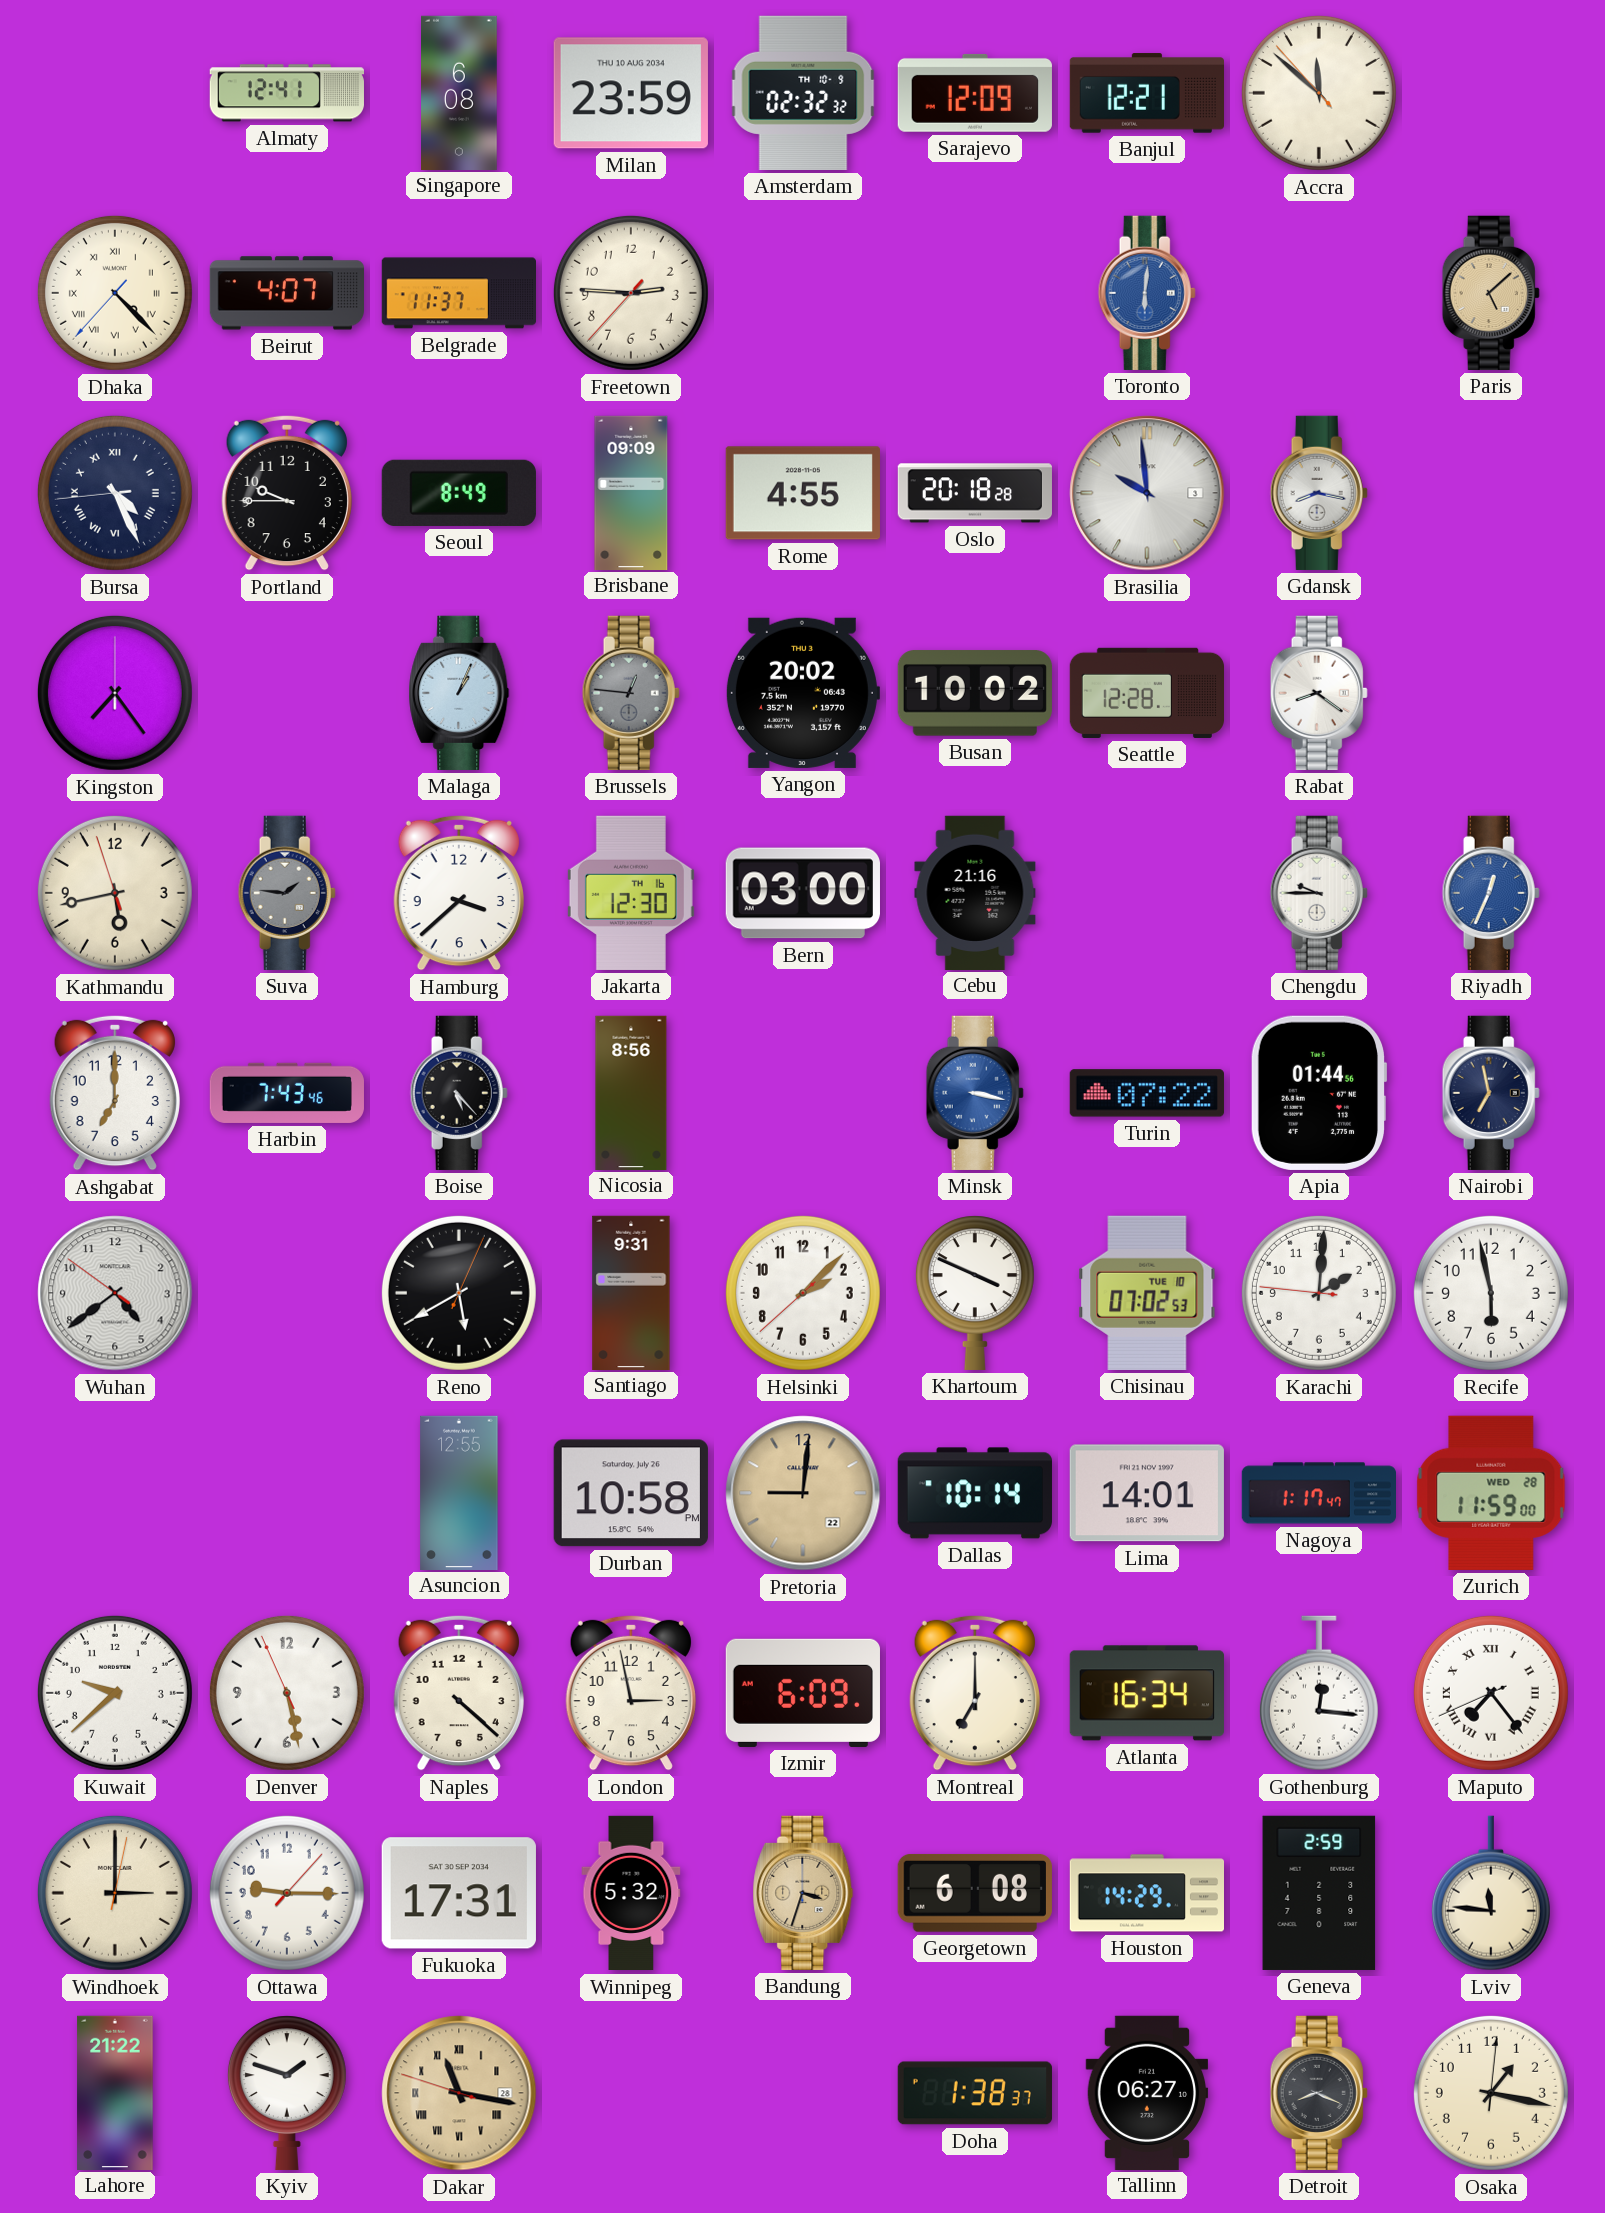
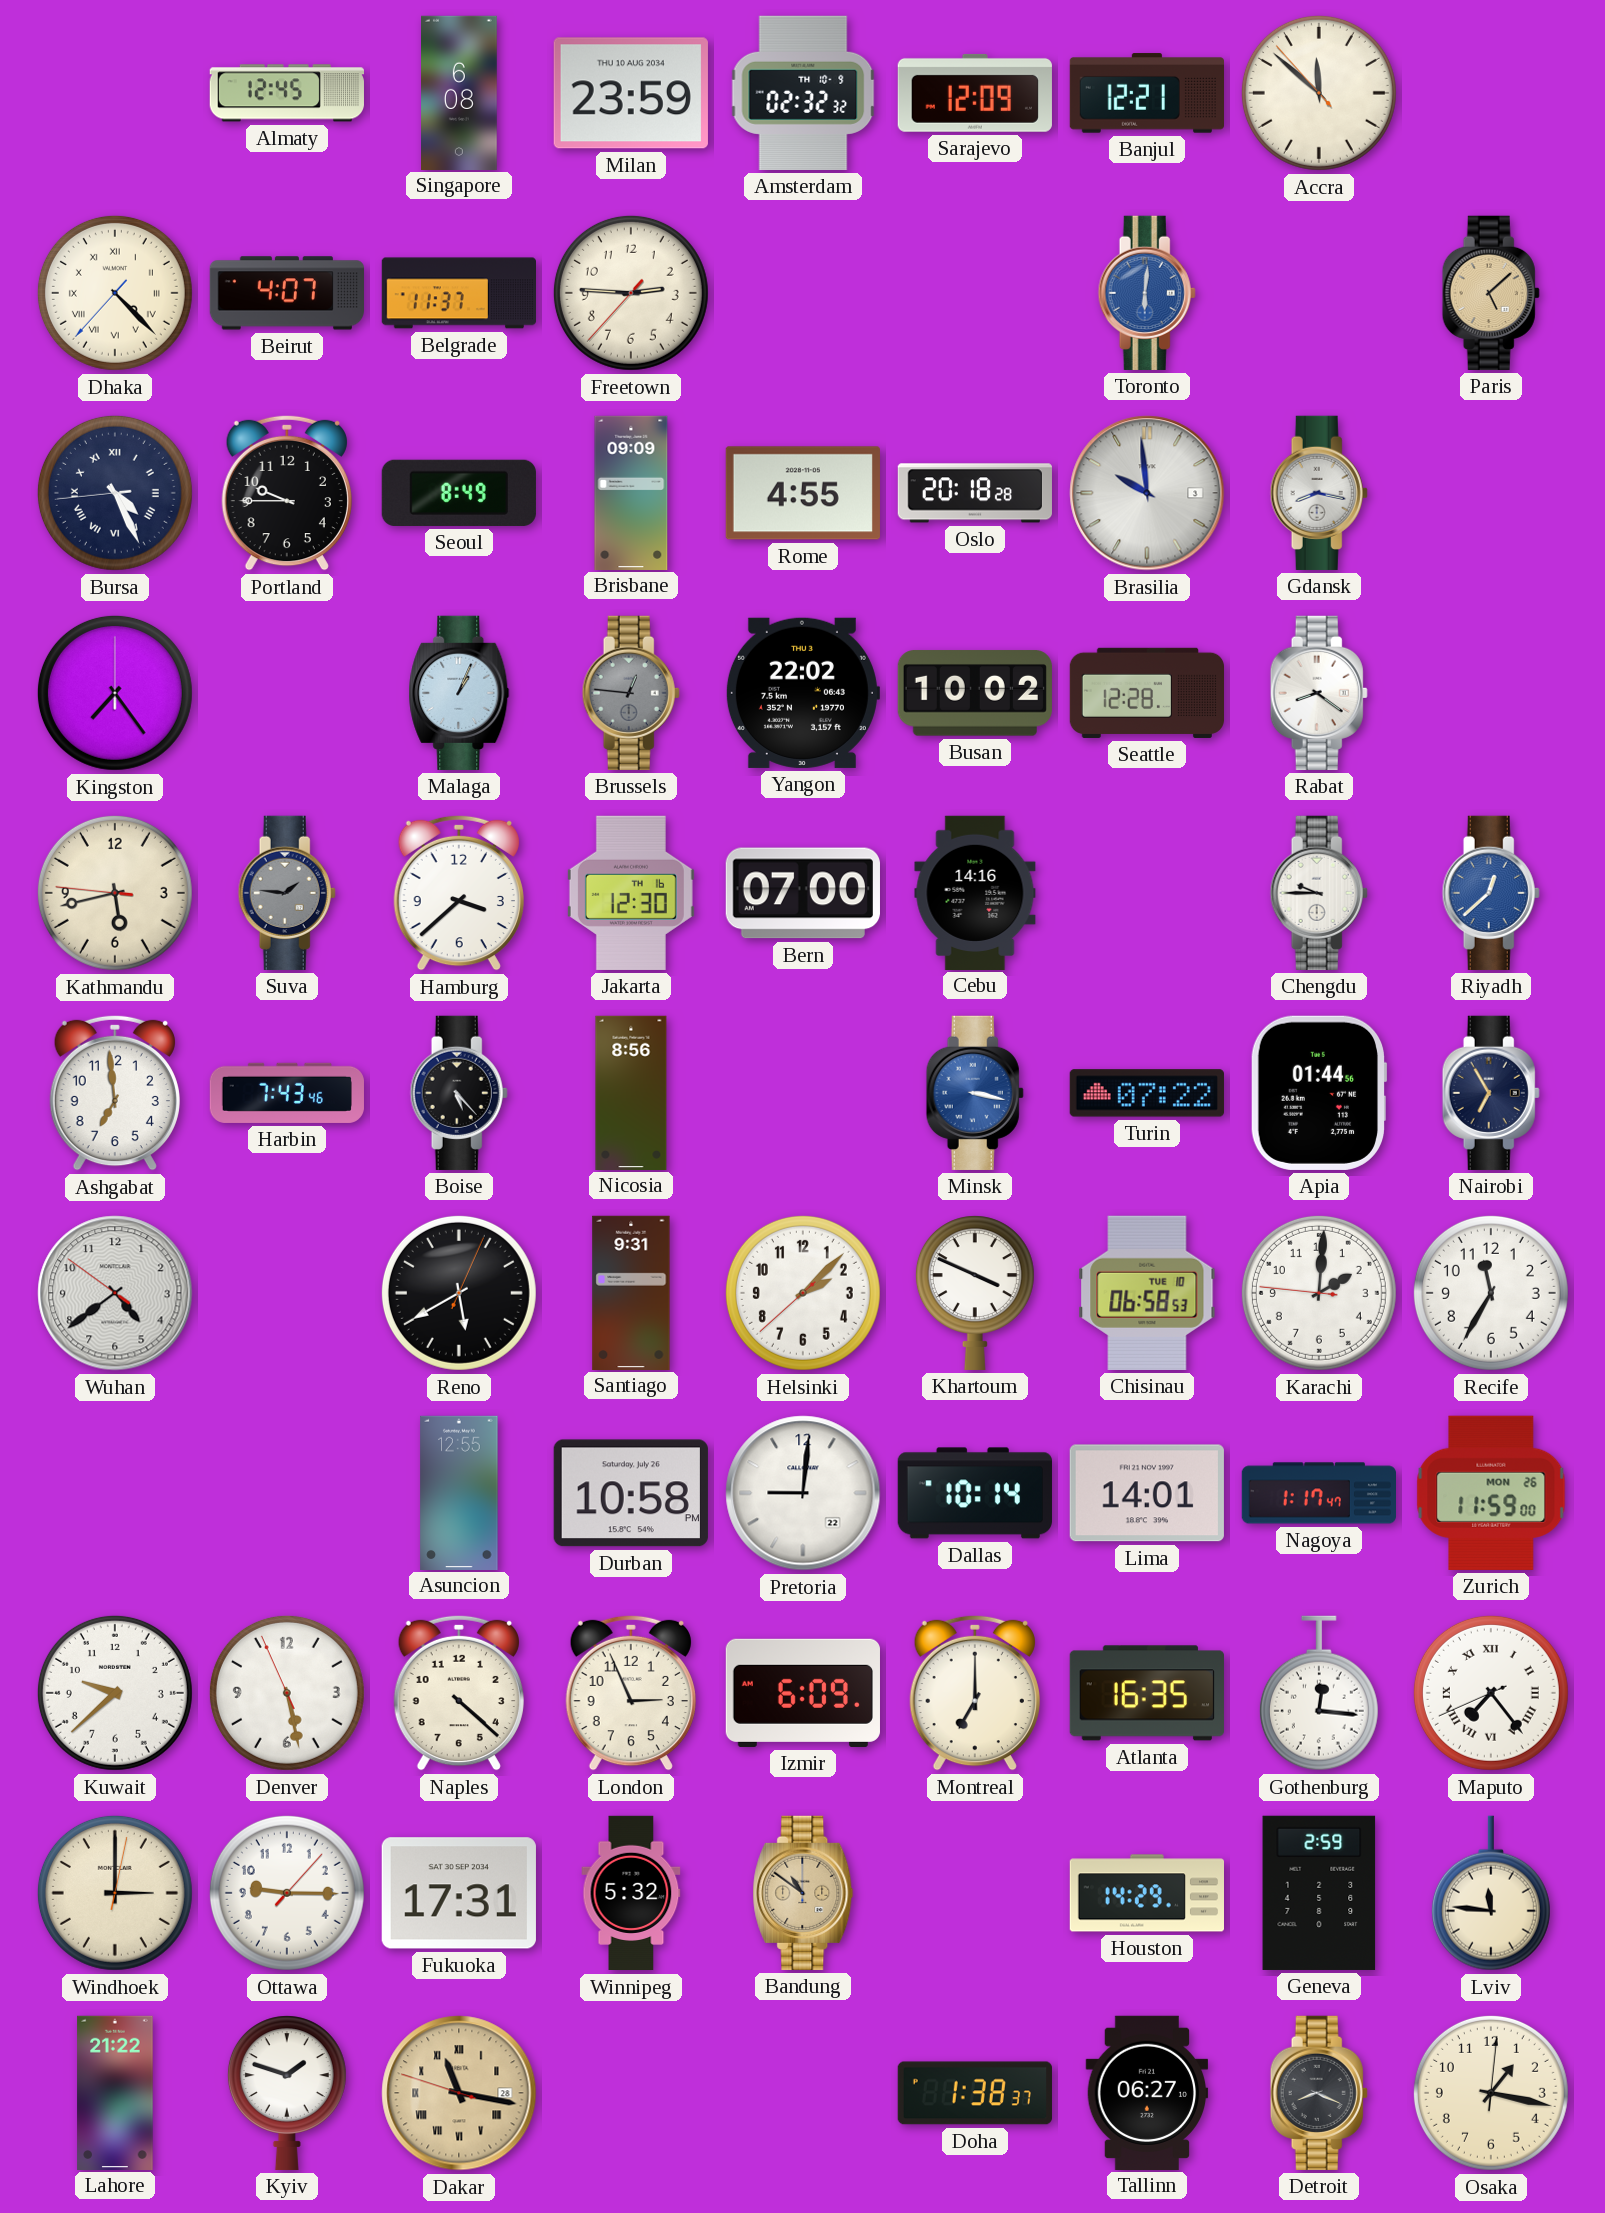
Almaty: 12:41 -> 12:45 (287, 93)
Yangon: 20:02 -> 22:02 (802, 693)
Kathmandu: 5:42:57 -> 5:42:46 (115, 893)
Bern: 03:00 -> 07:00 (803, 893)
Cebu: 21:16 -> 14:16 (975, 892)
Riyadh: 12:34 -> 12:38 (1491, 893)
Ashgabat: 7:00 -> 6:59 (115, 1093)
Nairobi: 6:58 -> 6:55 (1491, 1093)
Chisinau: 07:02 -> 06:58 (1147, 1293)
Recife: 5:58 -> 11:35 (1491, 1293)
Pretoria dial: champagne -> white (803, 1493)
Zurich date: WED 28 -> MON 26 (1491, 1493)
London: 2:58 -> 2:56 (631, 1693)
Atlanta: 16:34 -> 16:35 (1147, 1693)
Bandung: 3:33 -> 10:51 (803, 1893)
Georgetown: 6:08 -> none (975, 1893)
